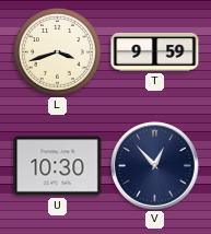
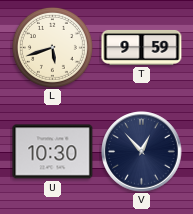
L: 3:42 -> 5:42 (52, 47)
